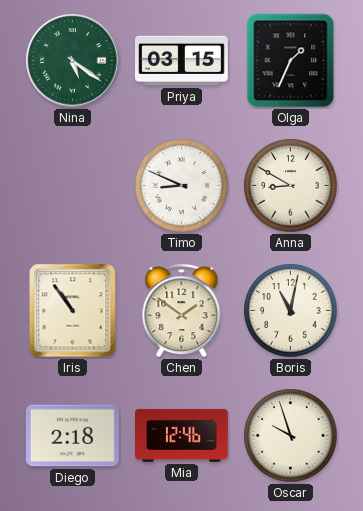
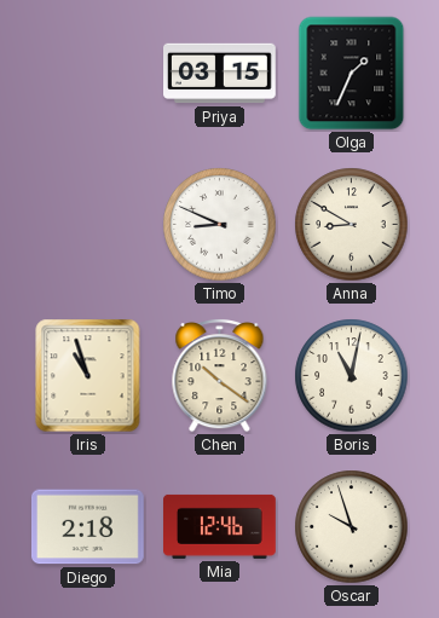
Nina: 5:21 -> none (73, 61)
Iris: 10:54 -> 10:57 (88, 376)
Chen: 1:51 -> 10:21 (220, 376)
